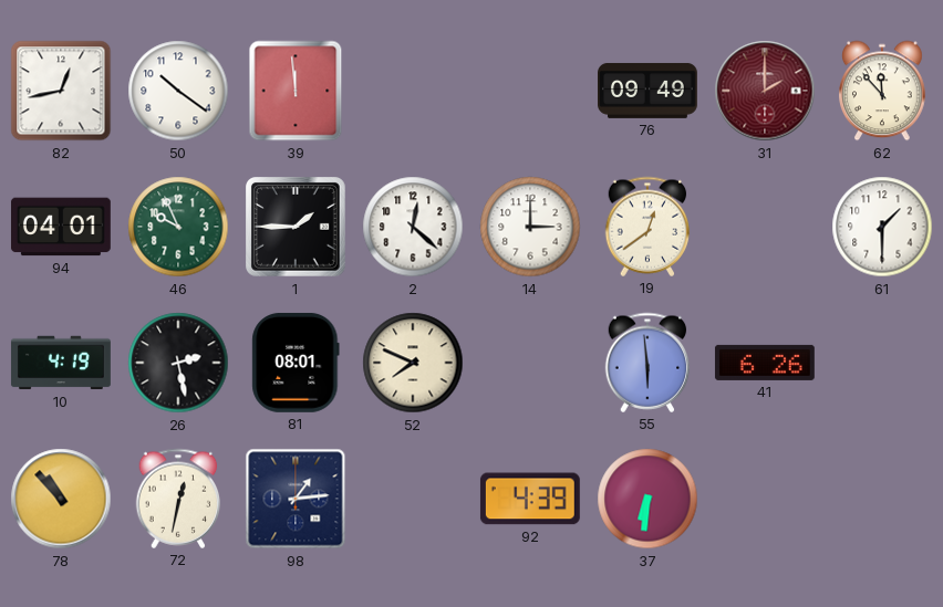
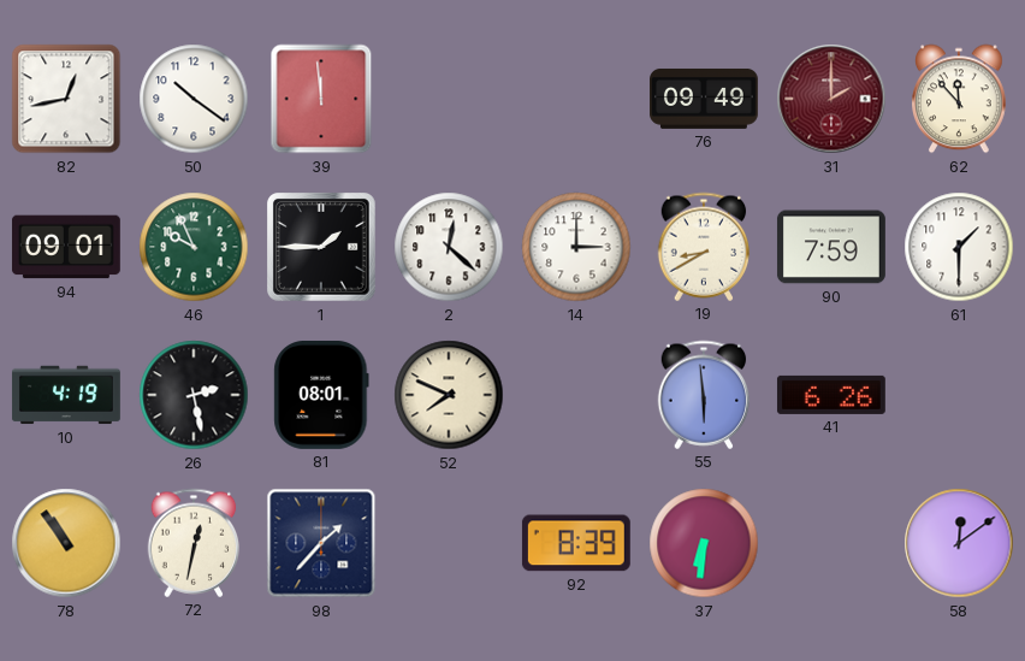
94: 04:01 -> 09:01 (66, 247)
19: 12:39 -> 8:40 (704, 247)
90: none -> 7:59 (831, 247)
78: 10:53 -> 10:54 (66, 543)
98: 1:14 -> 1:37 (321, 543)
92: 4:39 -> 8:39 (576, 543)
58: none -> 12:09 (959, 543)
